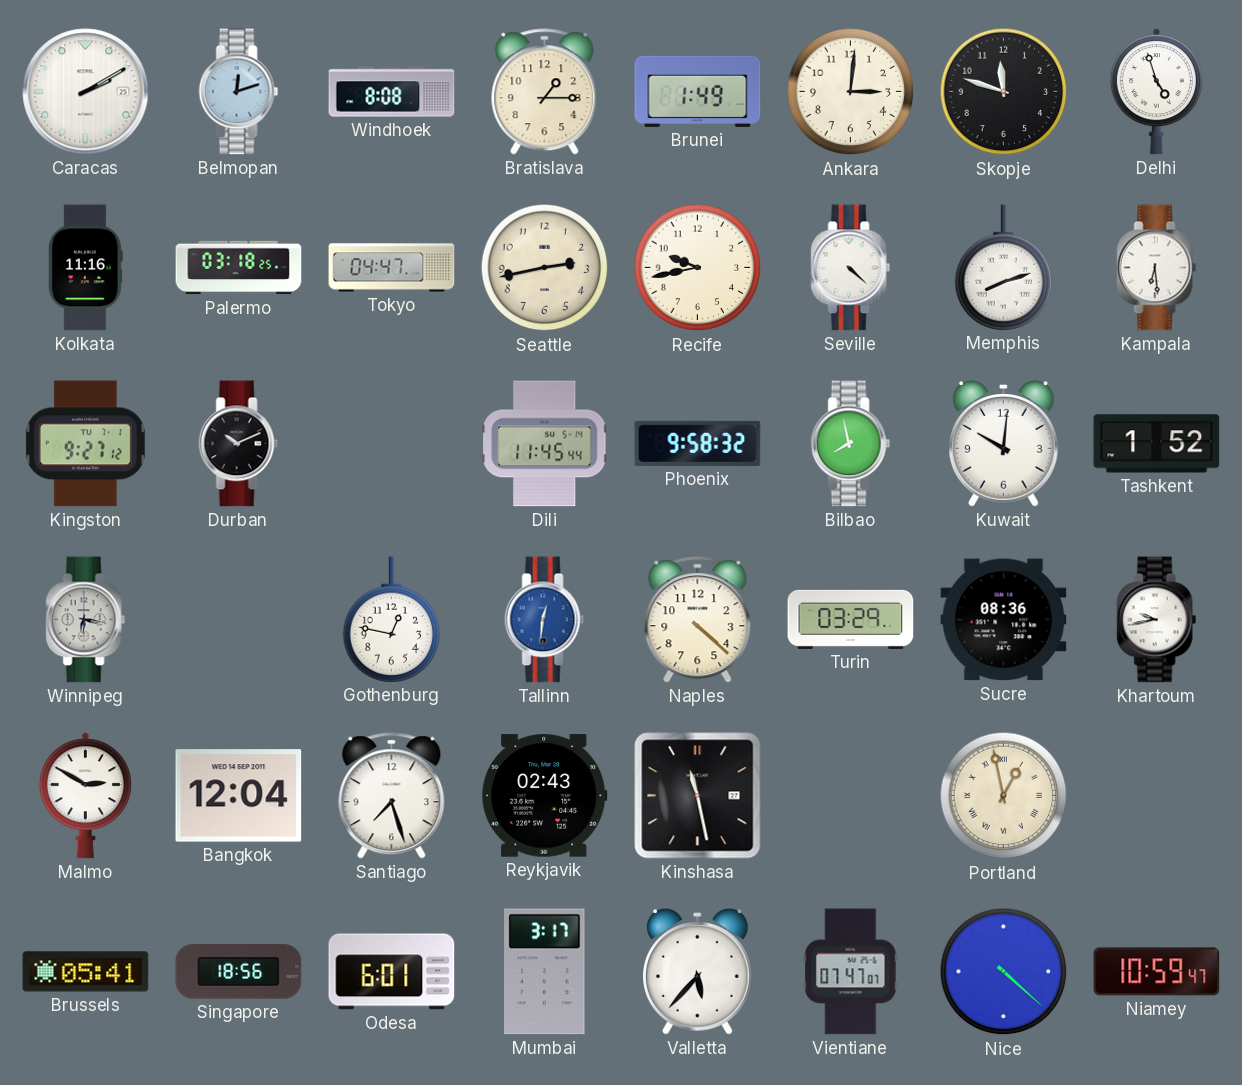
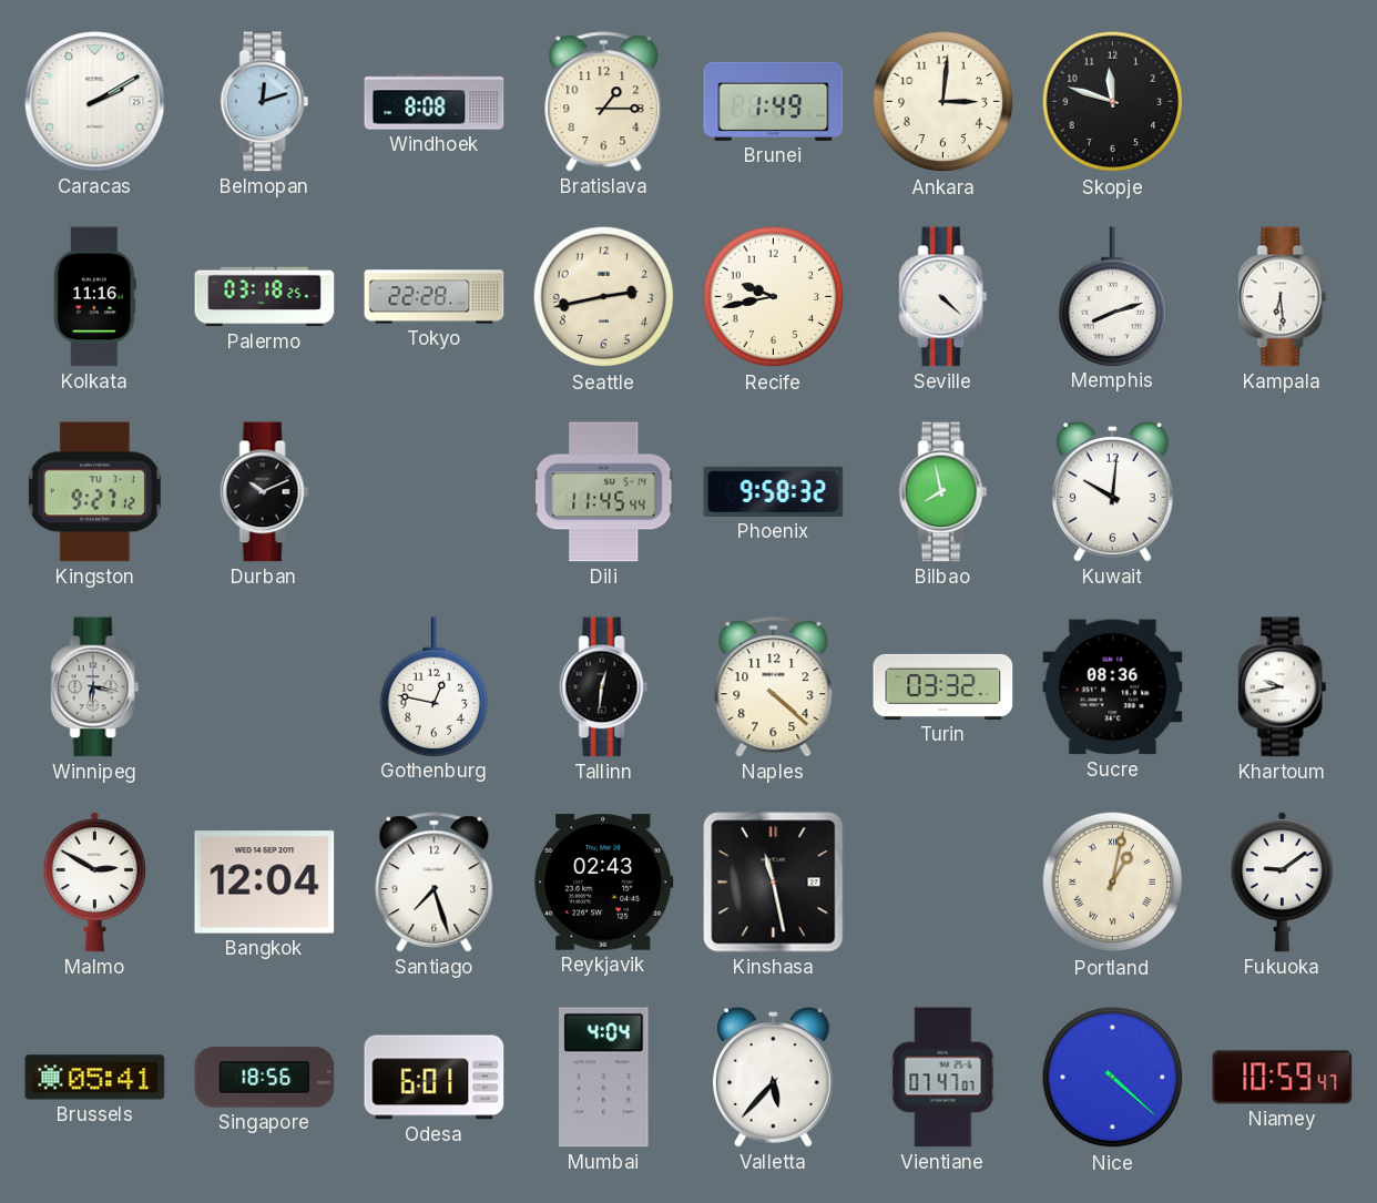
Delhi: 4:57 -> none (1156, 92)
Tokyo: 04:47 -> 22:28 (435, 297)
Tashkent: 1:52 -> none (1157, 444)
Tallinn dial: blue -> black (604, 687)
Turin: 03:29 -> 03:32 (943, 686)
Portland: 12:58 -> 1:02 (1113, 883)
Fukuoka: none -> 9:09 (1282, 883)
Mumbai: 3:17 -> 4:04 (604, 1078)
